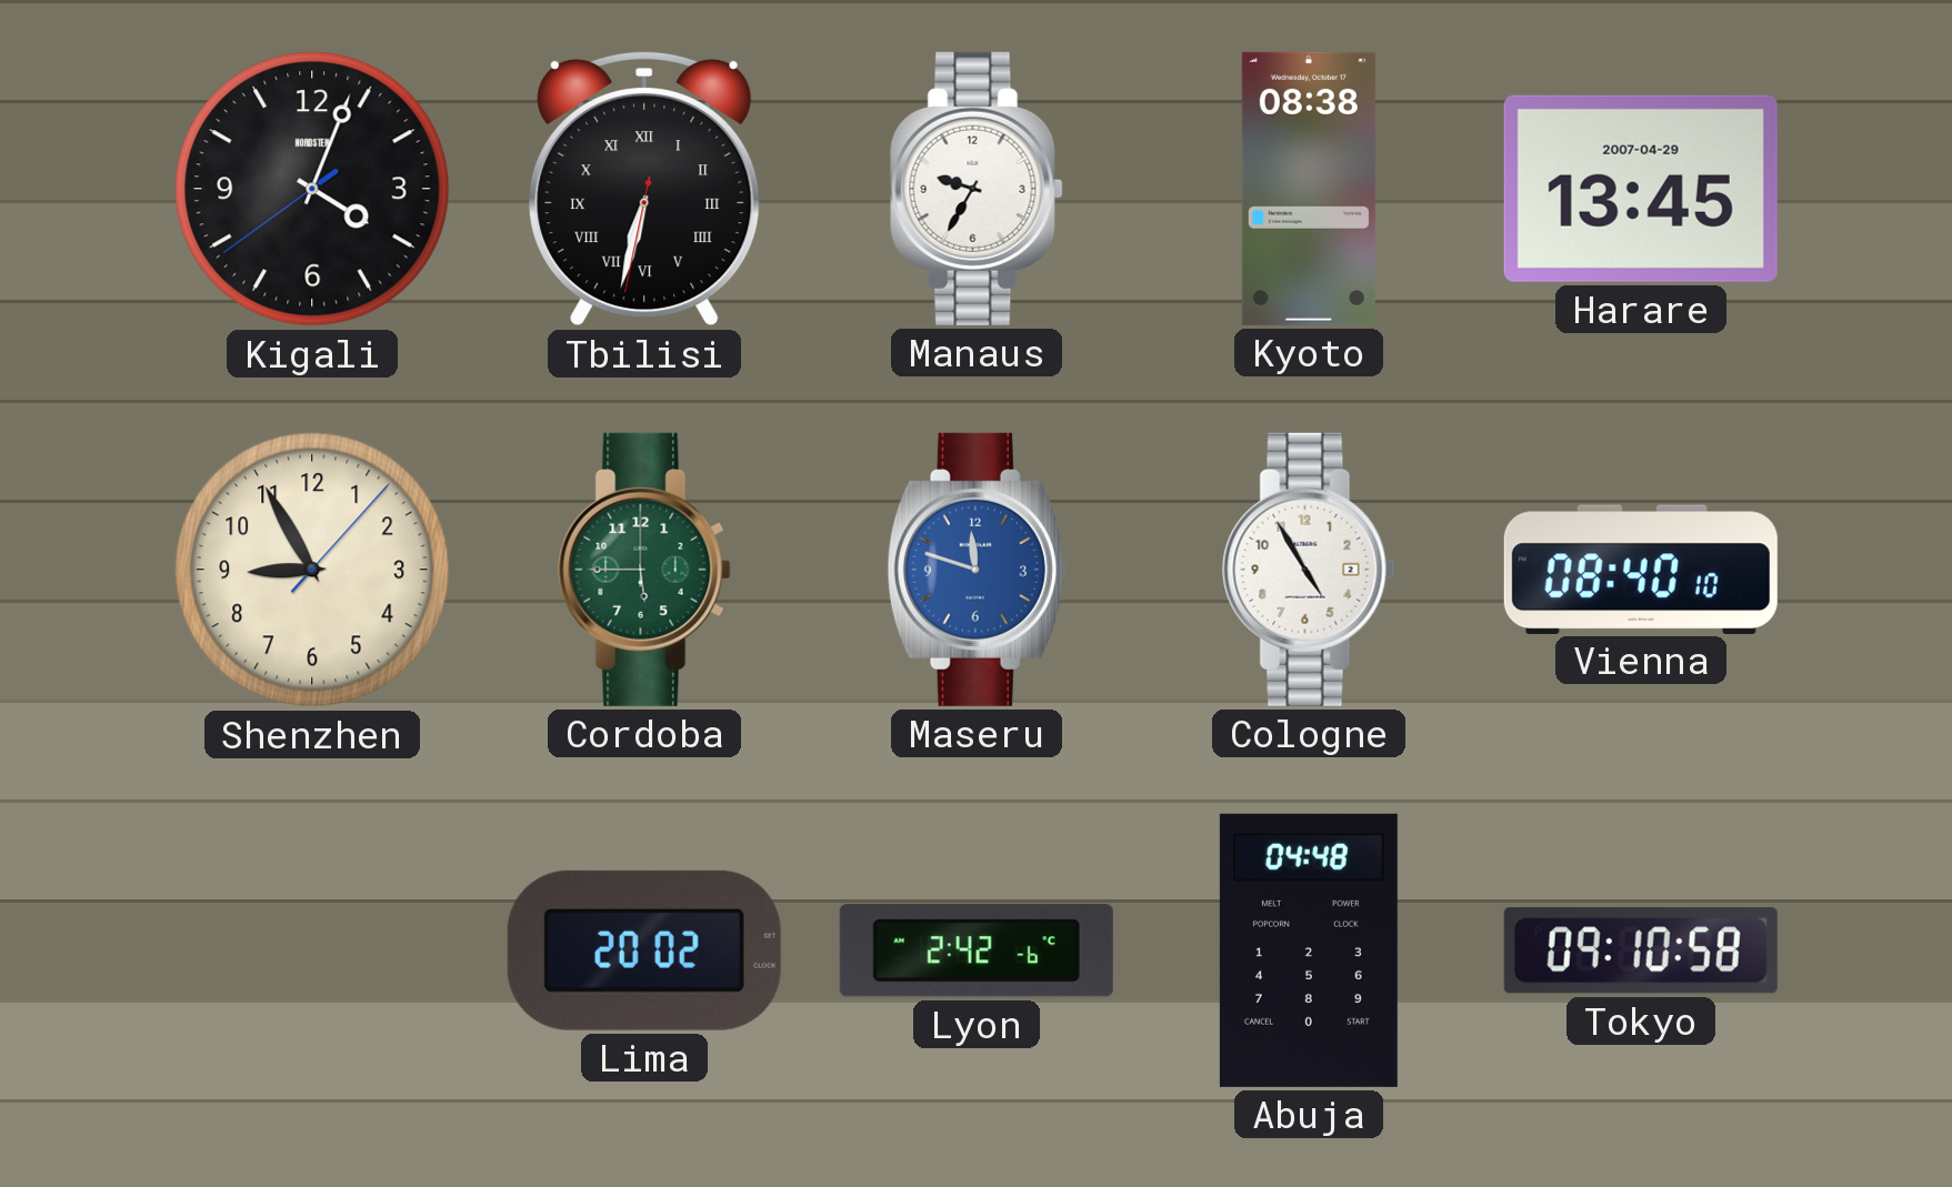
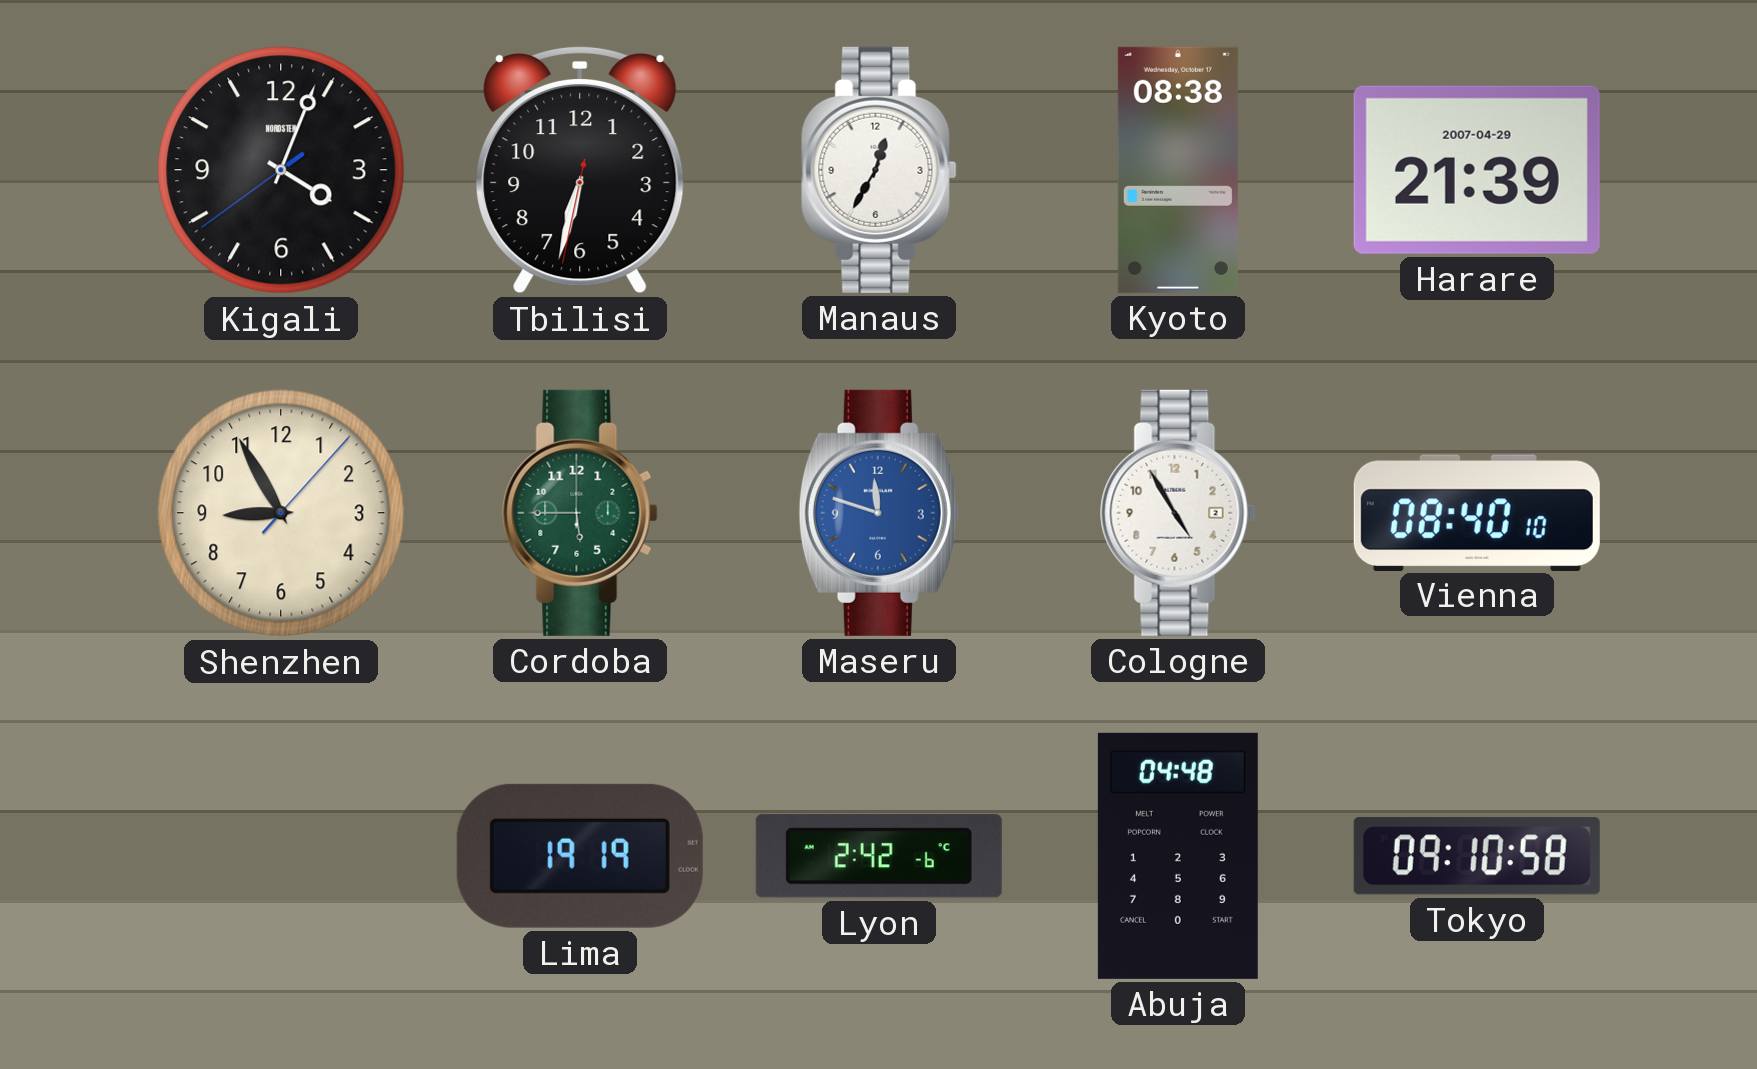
Tbilisi numerals: Roman -> Arabic (580, 170)
Manaus: 9:35 -> 12:35 (879, 170)
Harare: 13:45 -> 21:39 (1477, 170)
Lima: 20:02 -> 19:19 (580, 856)
